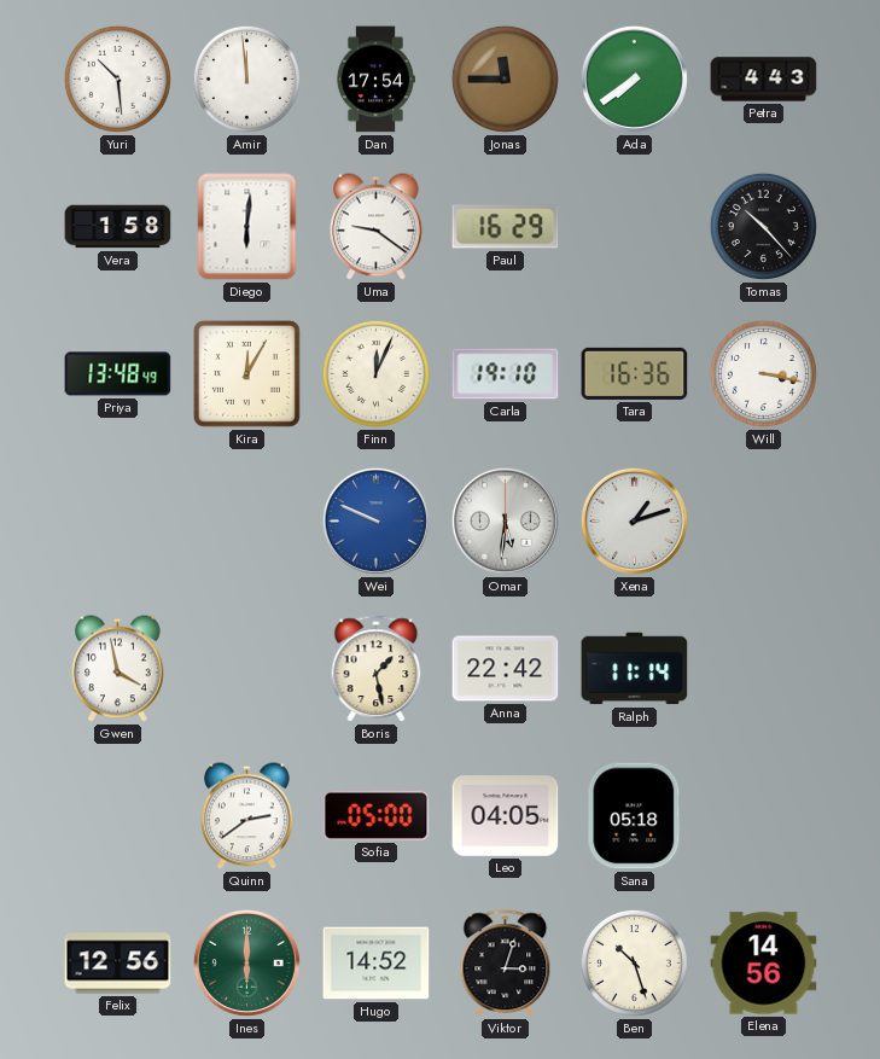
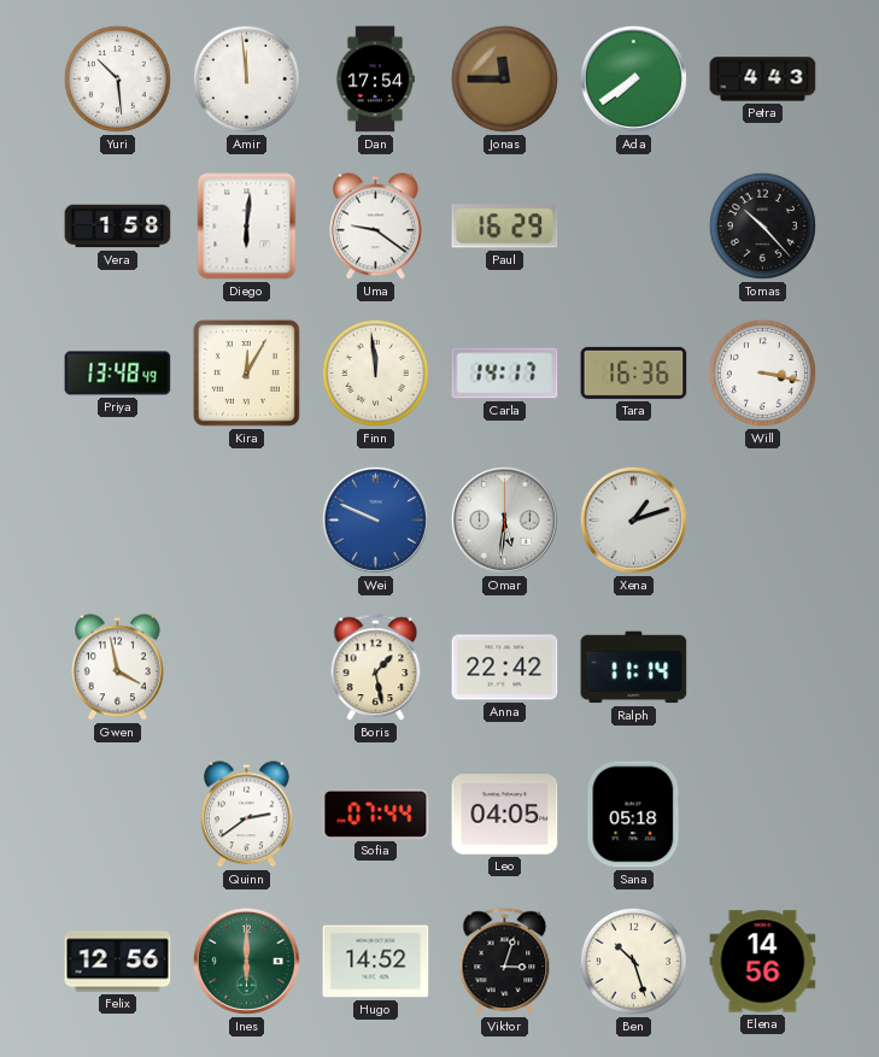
Finn: 12:04 -> 11:59 (375, 372)
Carla: 19:10 -> 14:17 (505, 374)
Sofia: 05:00 -> 07:44 (376, 814)
